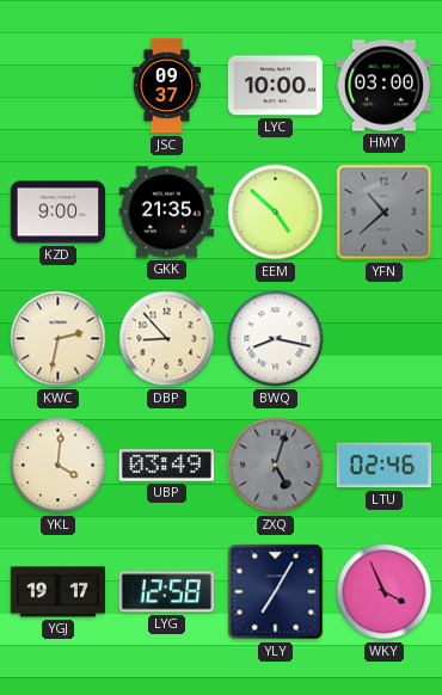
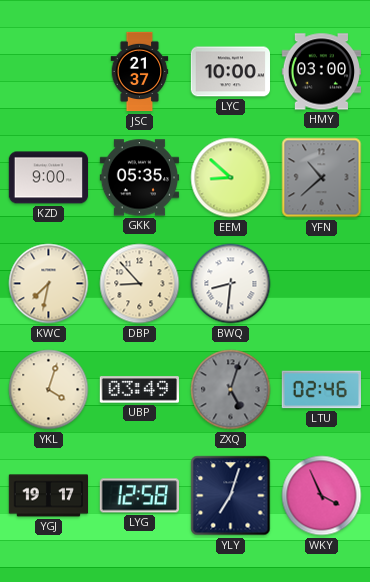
JSC: 09:37 -> 21:37 (140, 72)
GKK: 21:35 -> 05:35 (140, 178)
EEM: 4:52 -> 8:52 (231, 178)
KWC: 2:32 -> 7:32 (49, 284)
BWQ: 8:17 -> 8:31 (231, 284)
YKL: 4:01 -> 4:03 (49, 390)
YLY: 7:05 -> 7:03 (231, 496)
